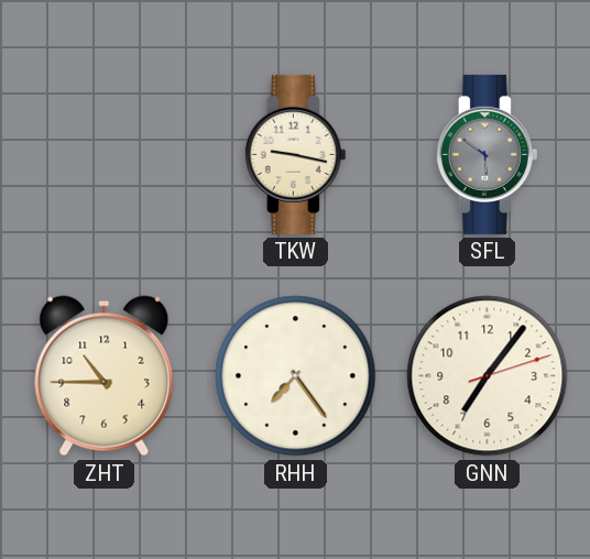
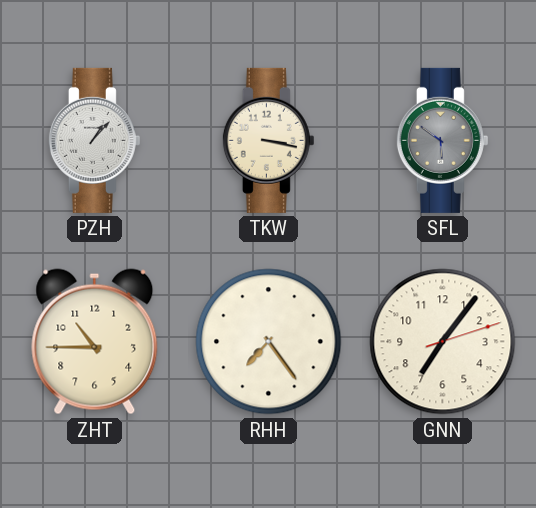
PZH: none -> 1:07 (94, 140)
TKW: 9:17 -> 3:17 (268, 140)
